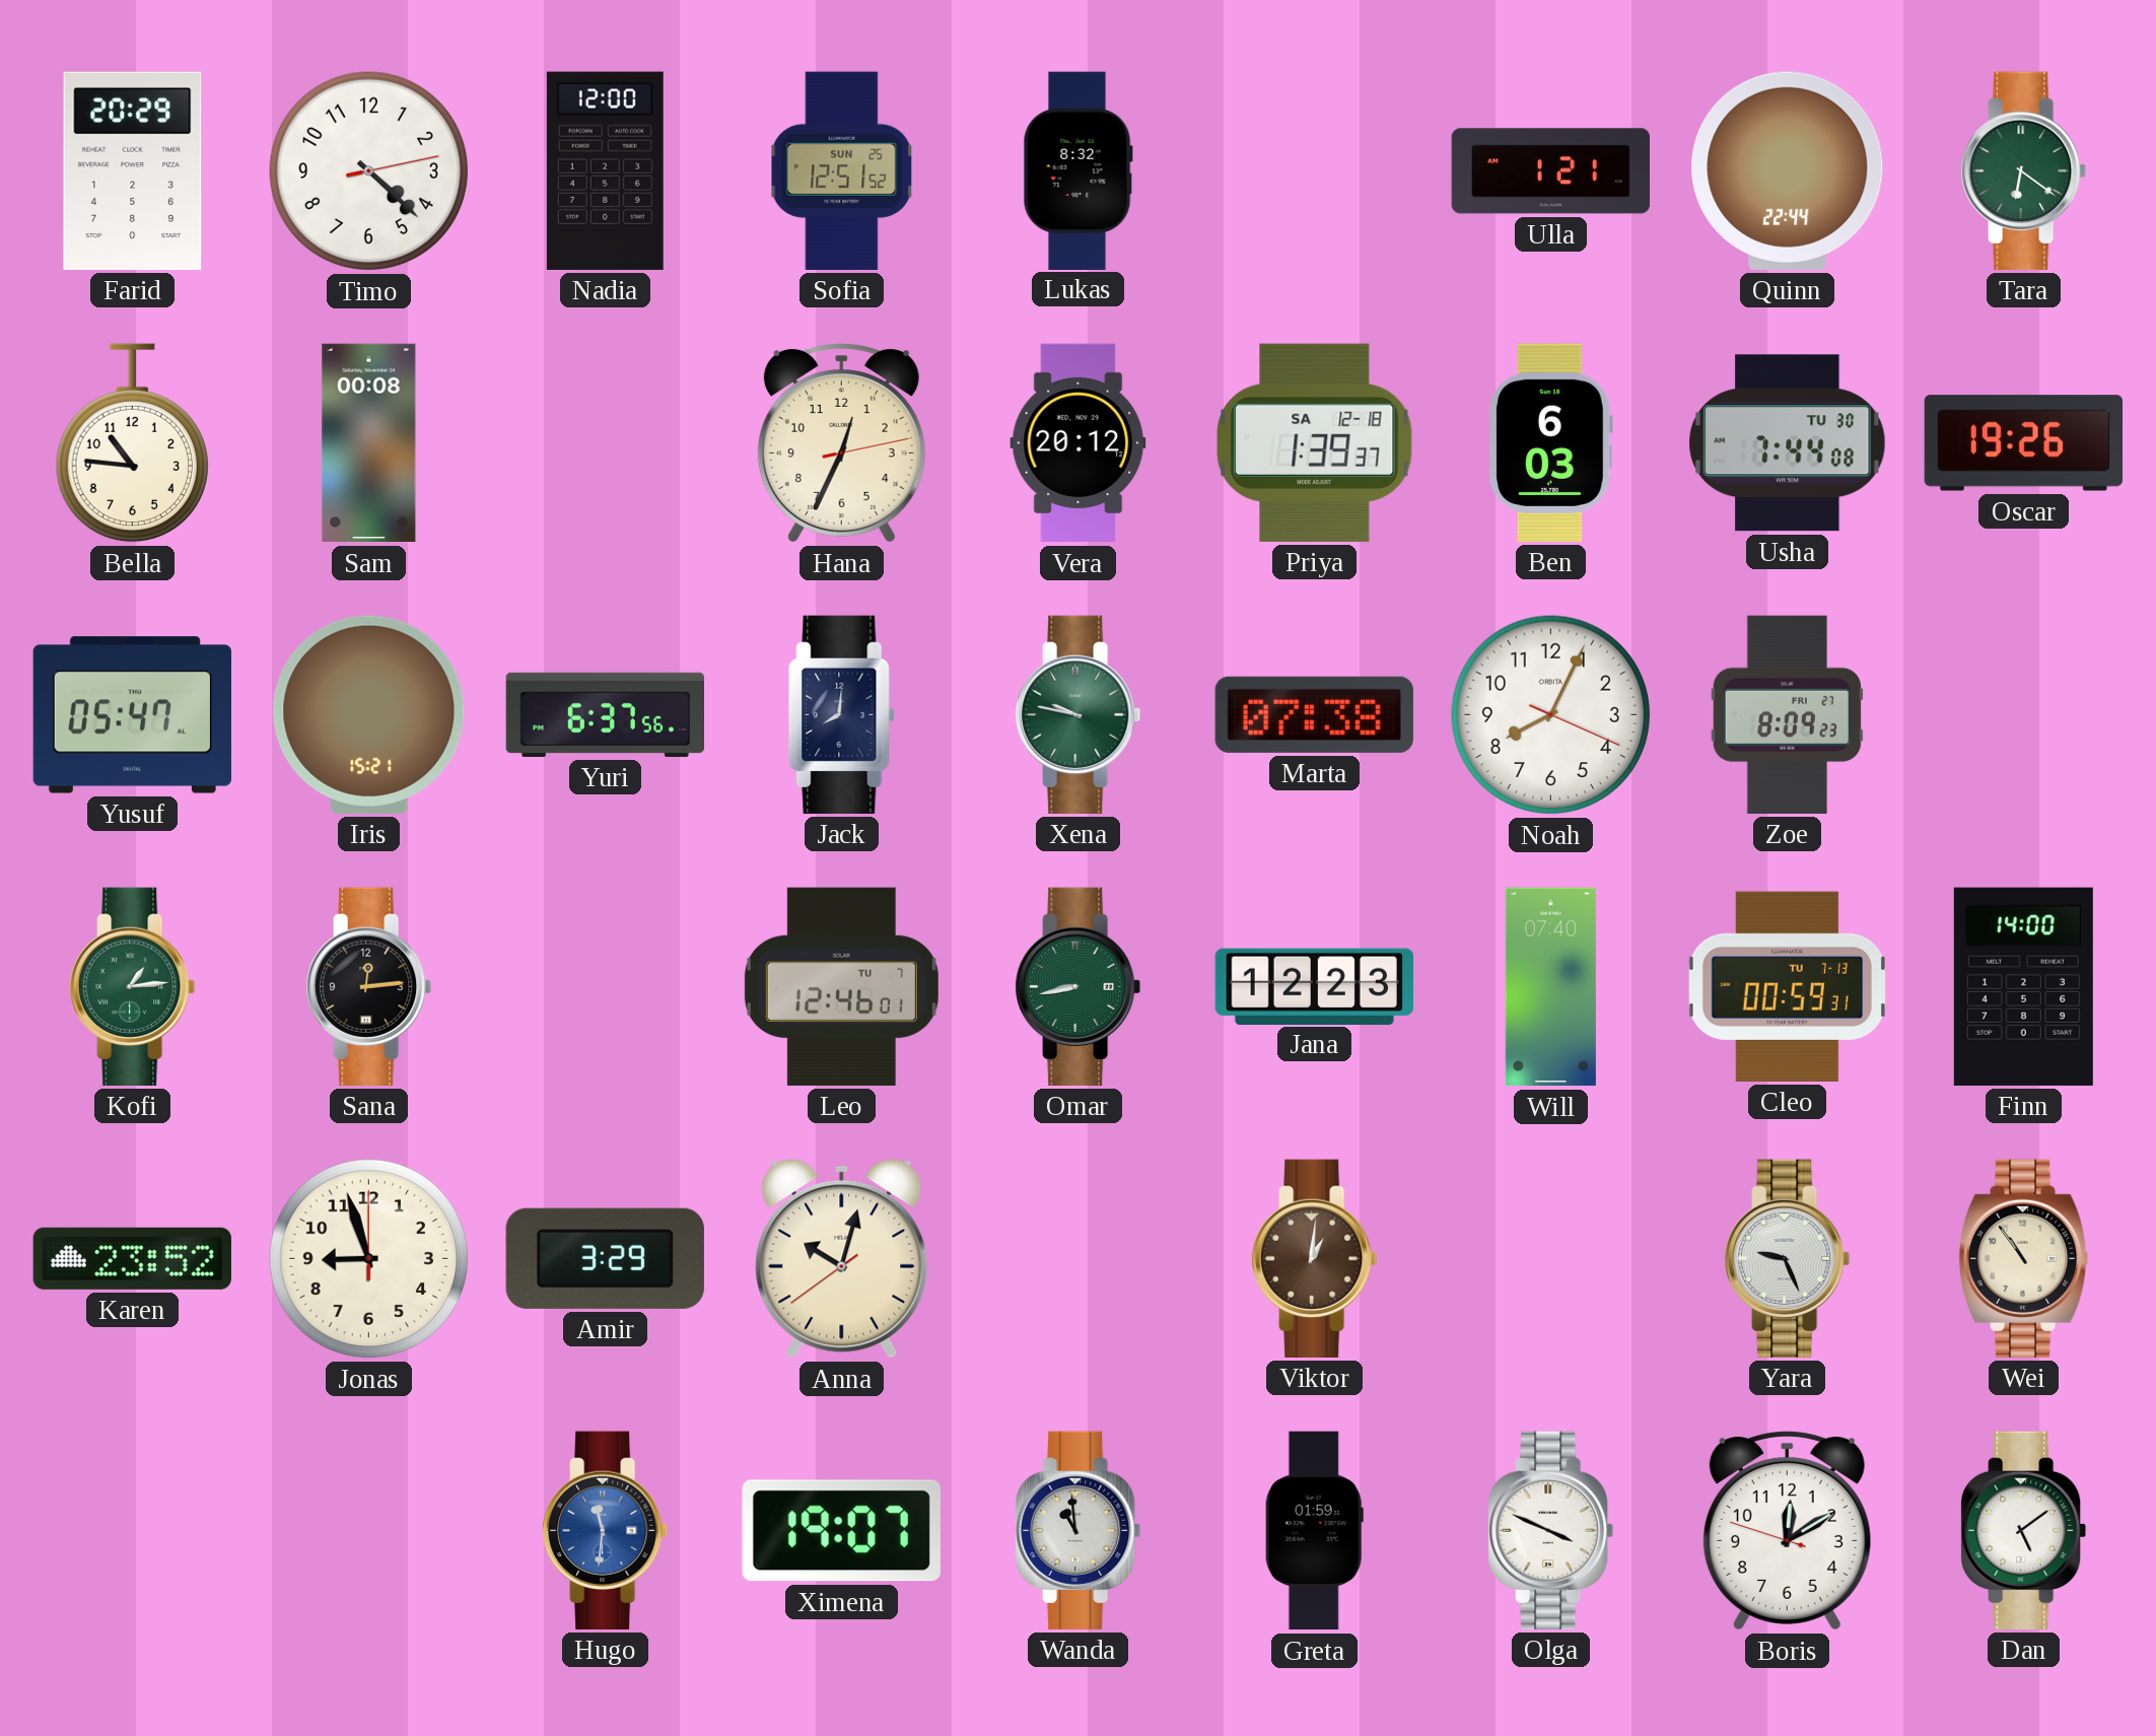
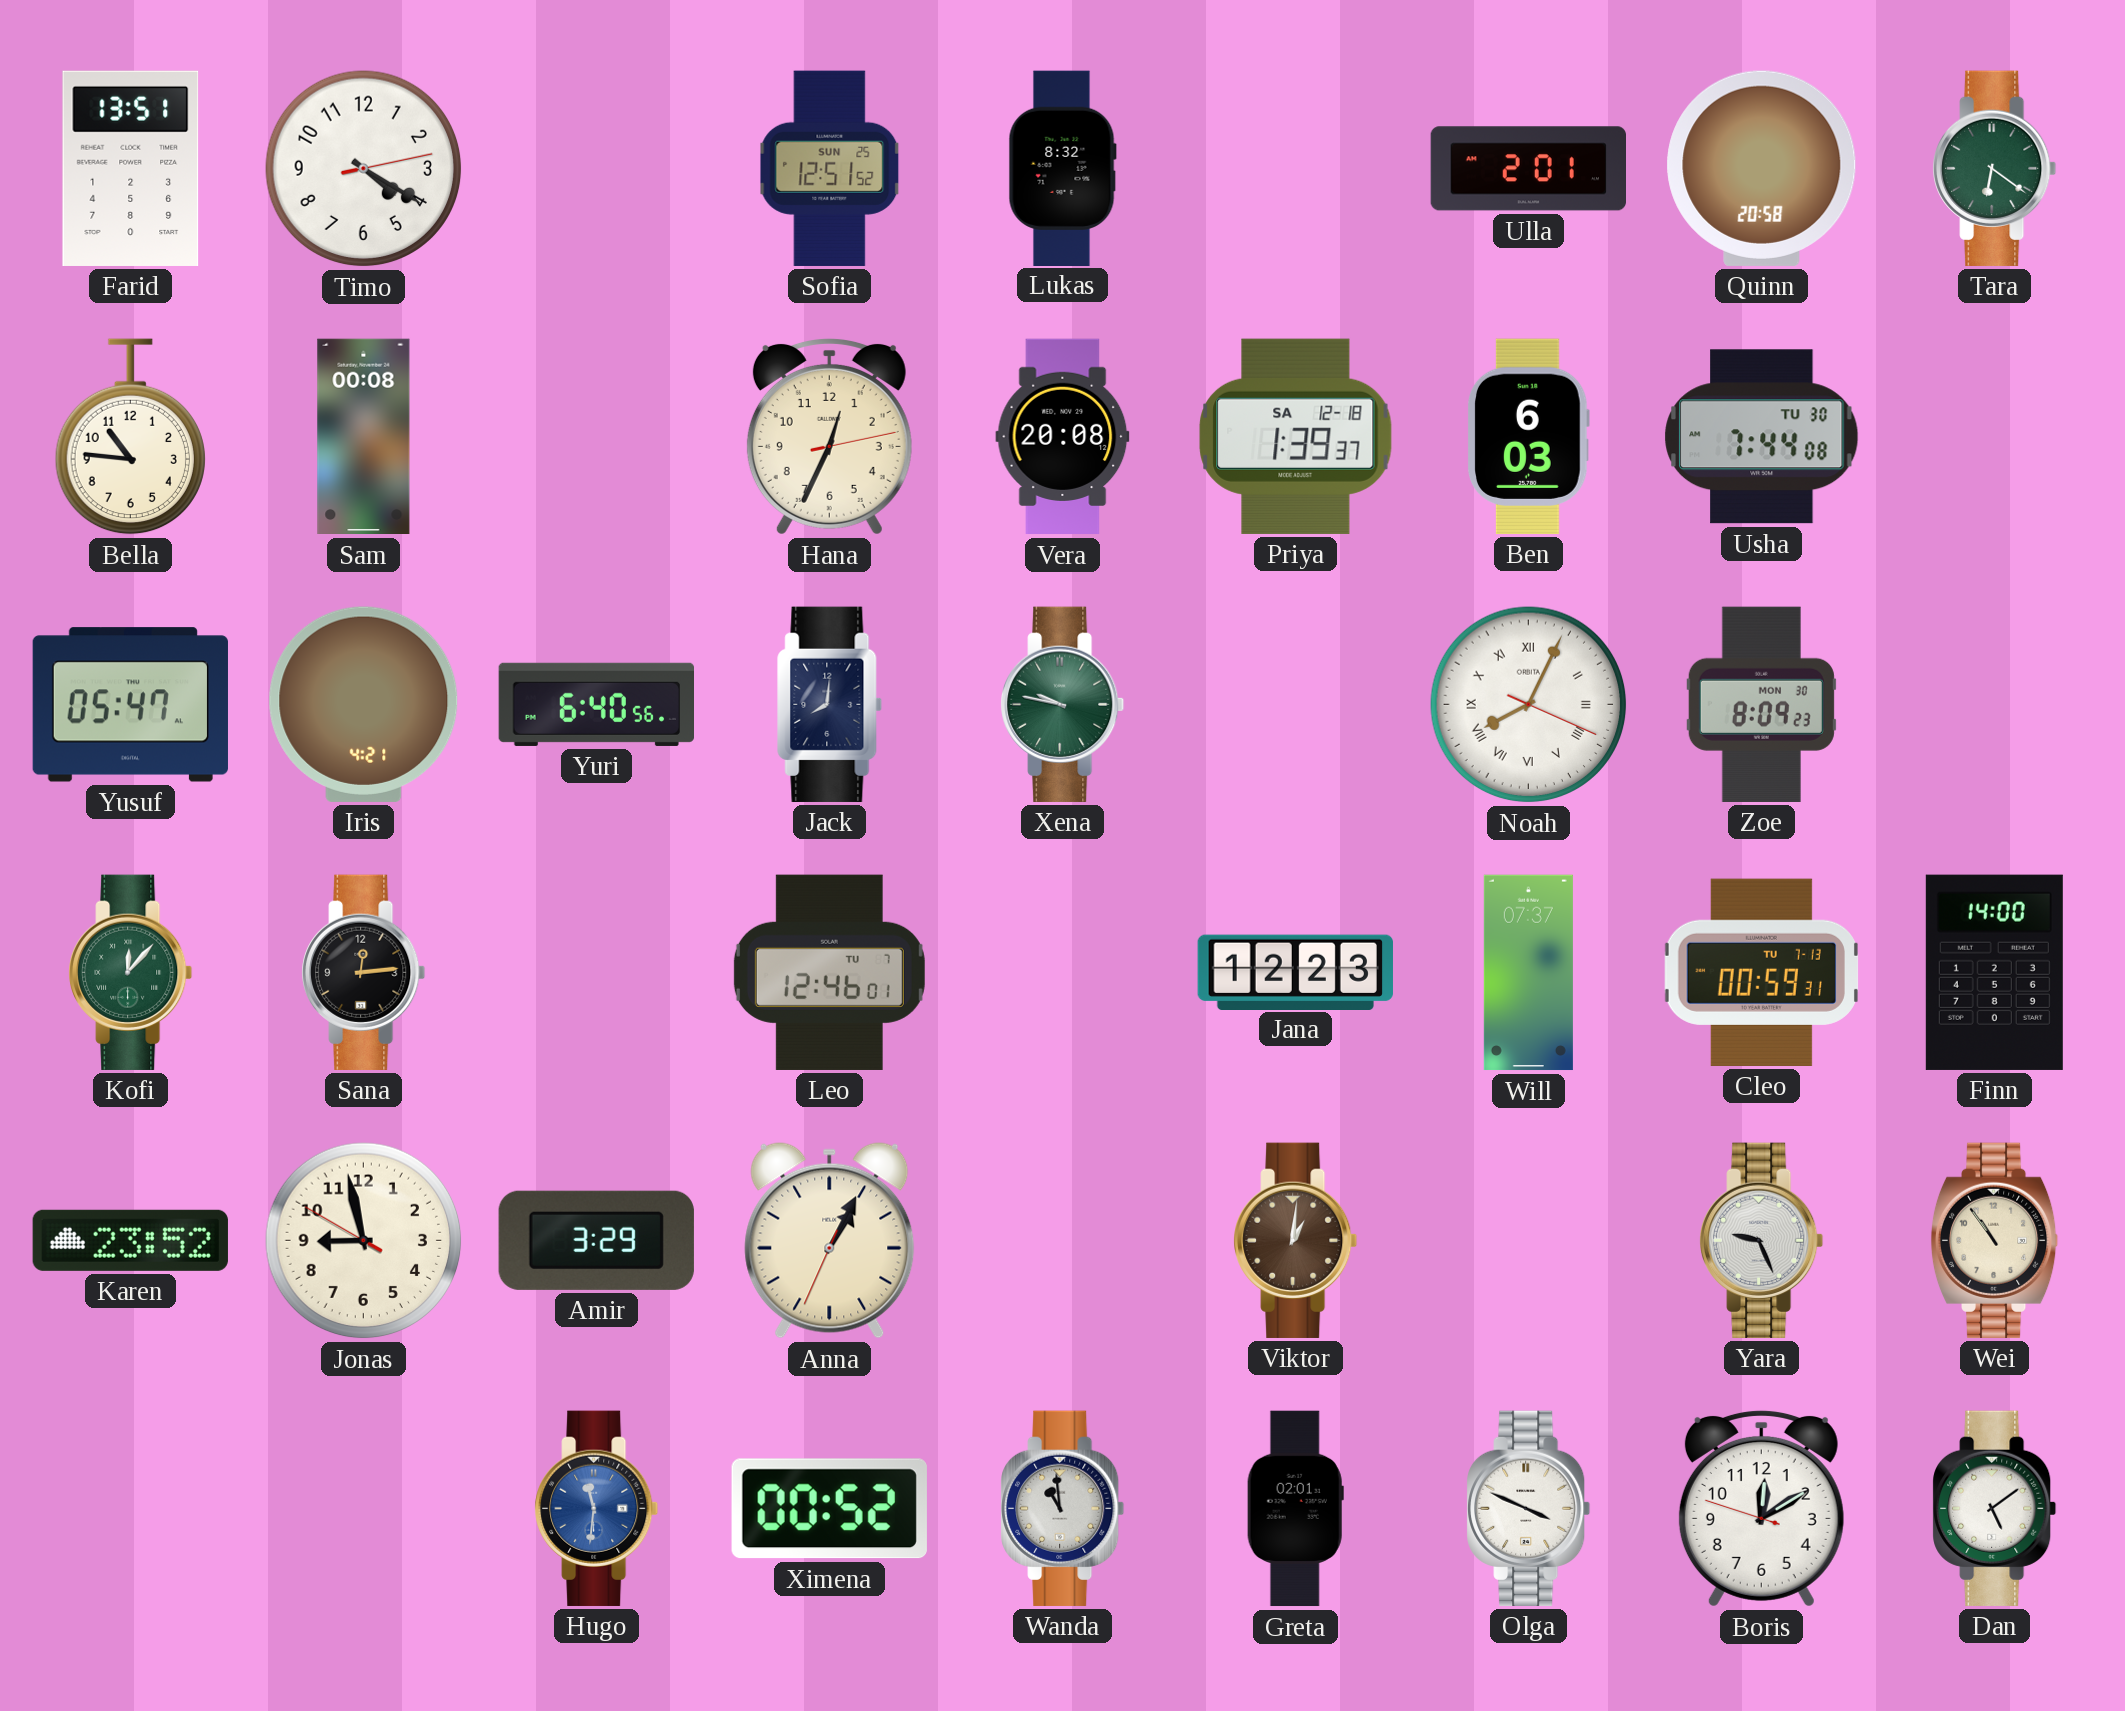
Farid: 20:29 -> 13:51 (131, 168)
Timo: 4:22 -> 4:20 (364, 169)
Nadia: 12:00 -> none (605, 170)
Ulla: 1:21 -> 2:01 (1528, 169)
Quinn: 22:44 -> 20:58 (1762, 168)
Vera: 20:12 -> 20:08 (1063, 437)
Oscar: 19:26 -> none (2023, 443)
Iris: 15:21 -> 4:21 (364, 704)
Yuri: 6:37 -> 6:40 (596, 704)
Marta: 07:38 -> none (1314, 714)
Noah numerals: Arabic -> Roman (1529, 705)
Zoe date: FRI 27 -> MON 30 (1761, 704)
Kofi: 1:14 -> 12:07 (131, 972)
Omar: 8:43 -> none (1079, 986)
Will: 07:40 -> 07:37 (1528, 973)
Jonas: 8:57:00 -> 8:57:50 (364, 1241)
Anna: 10:02 -> 1:04 (830, 1241)
Ximena: 19:07 -> 00:52 (829, 1509)
Greta: 01:59 -> 02:01 (1295, 1509)
